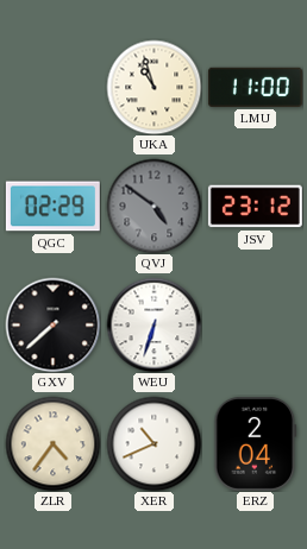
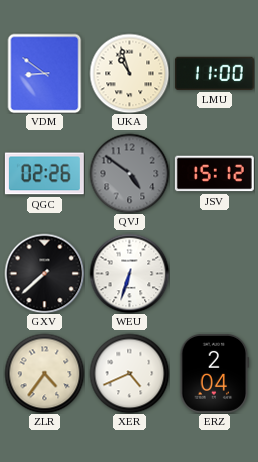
VDM: none -> 8:51 (45, 73)
QGC: 02:29 -> 02:26 (44, 174)
JSV: 23:12 -> 15:12 (214, 174)
XER: 10:41 -> 4:41 (129, 373)
